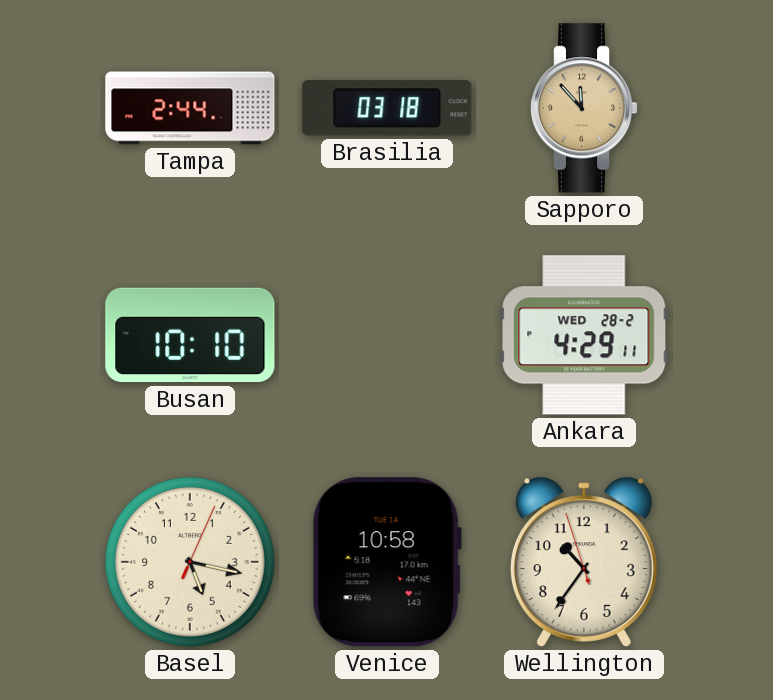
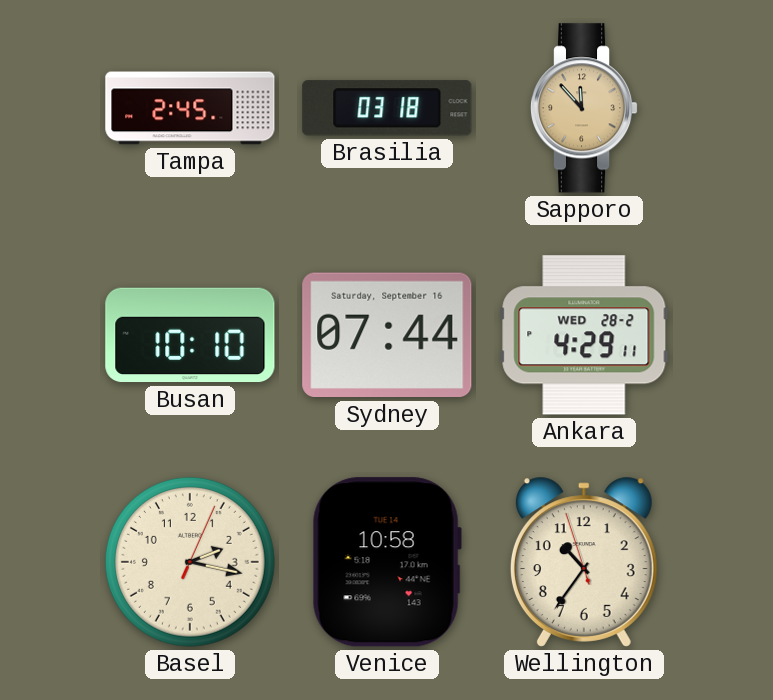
Tampa: 2:44 -> 2:45 (190, 108)
Sydney: none -> 07:44 (387, 335)
Basel: 5:17 -> 2:17 (190, 562)
